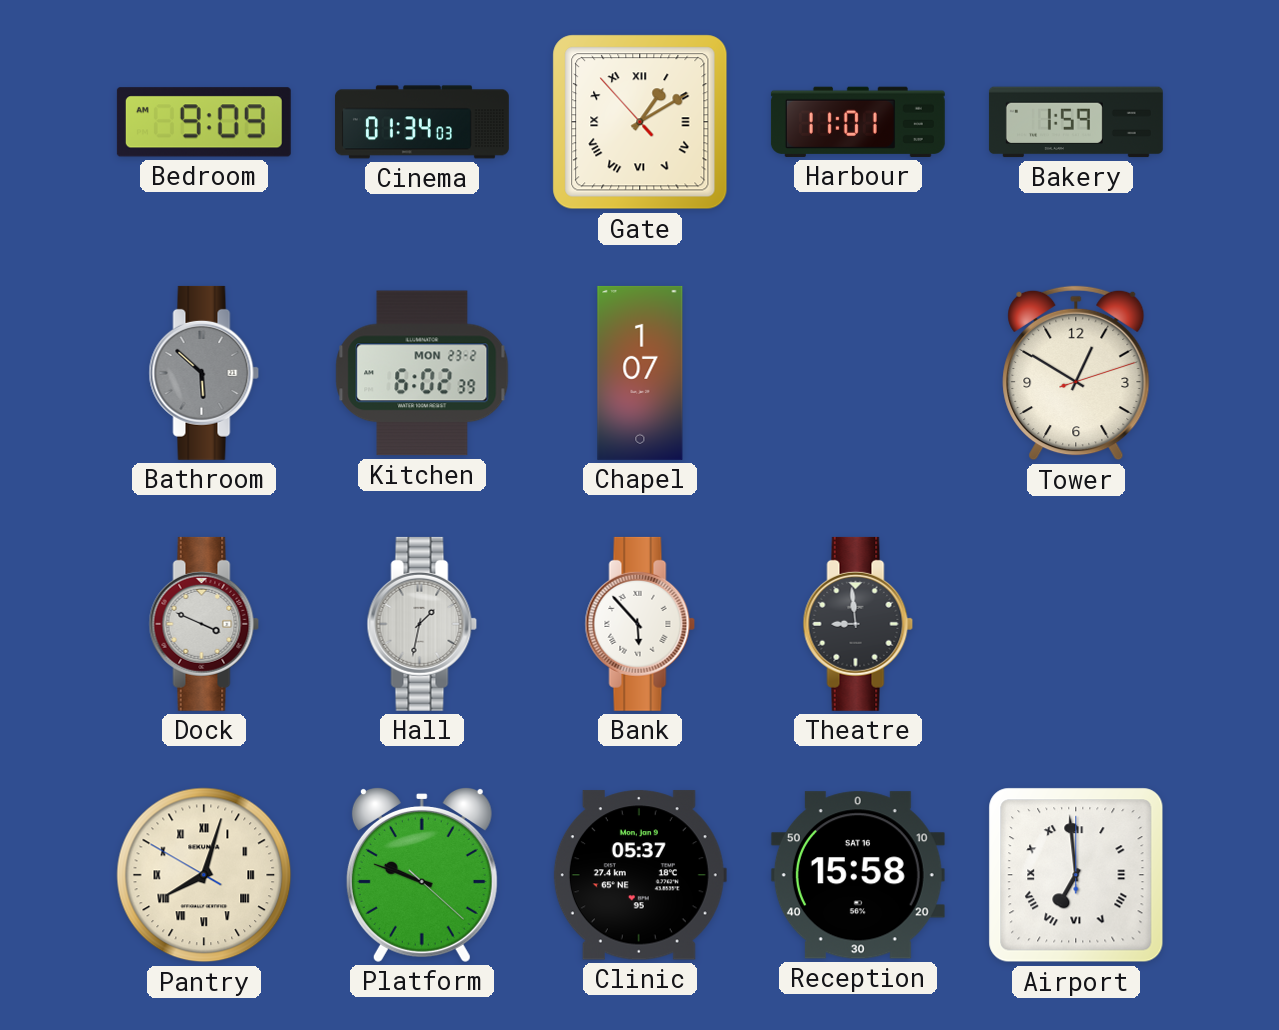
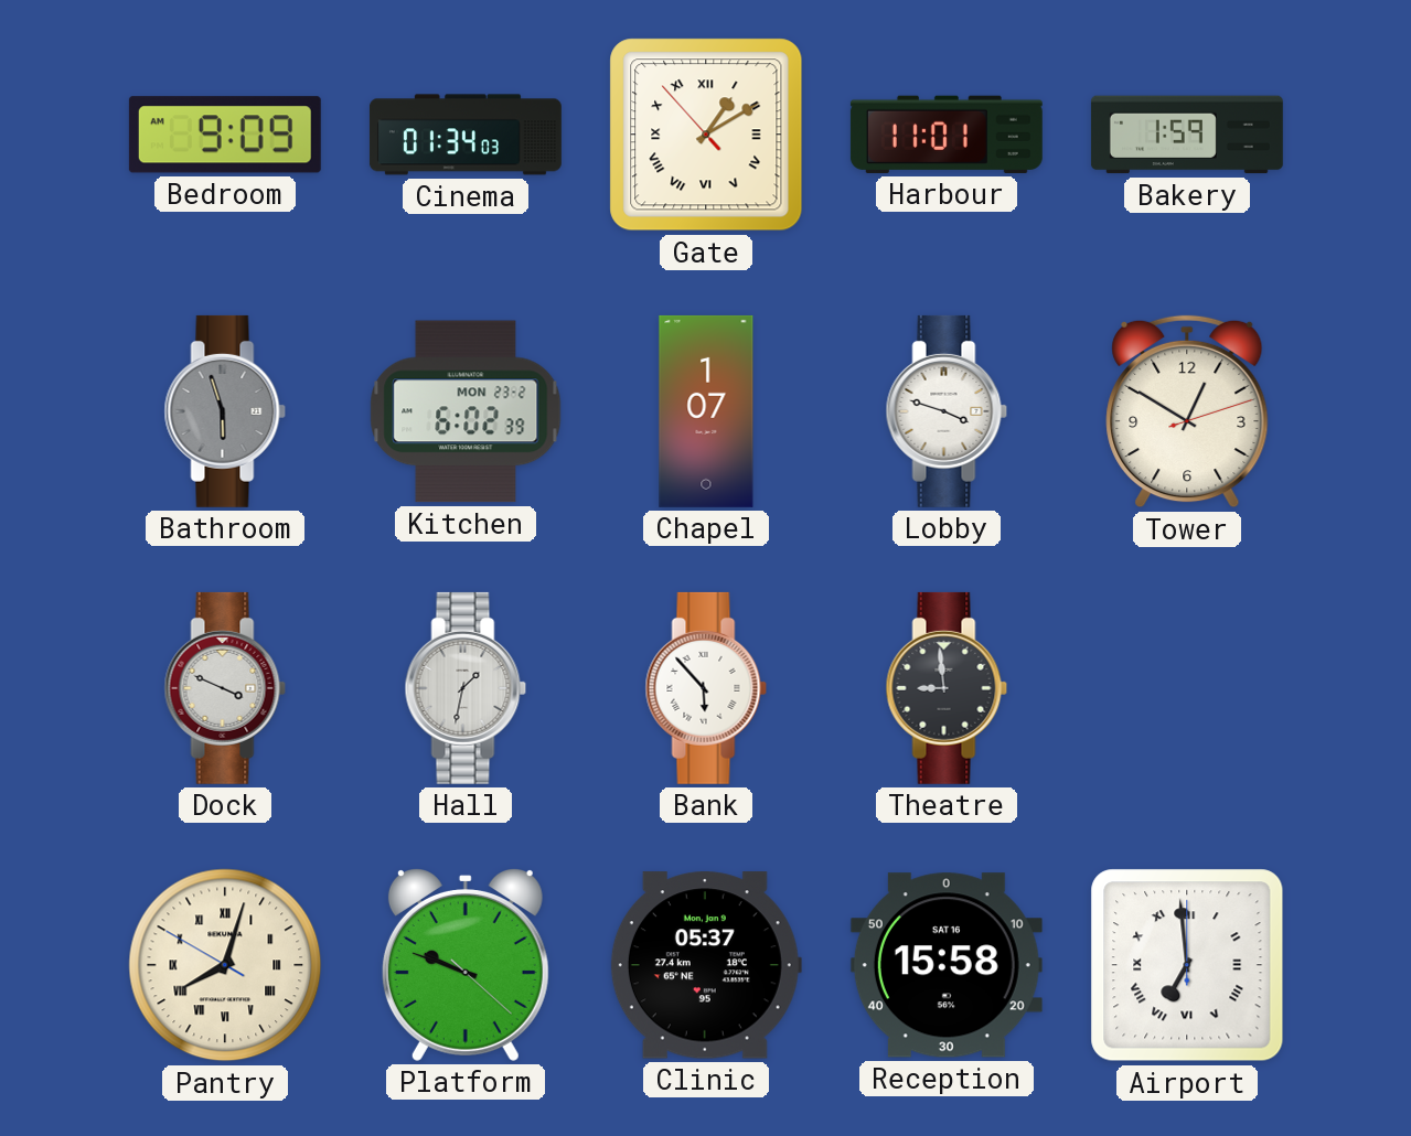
Bathroom: 5:52 -> 5:57 (225, 411)
Lobby: none -> 3:48 (947, 411)
